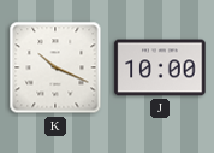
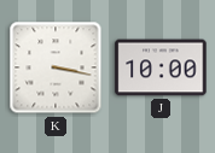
K: 10:19 -> 3:17 (56, 67)
